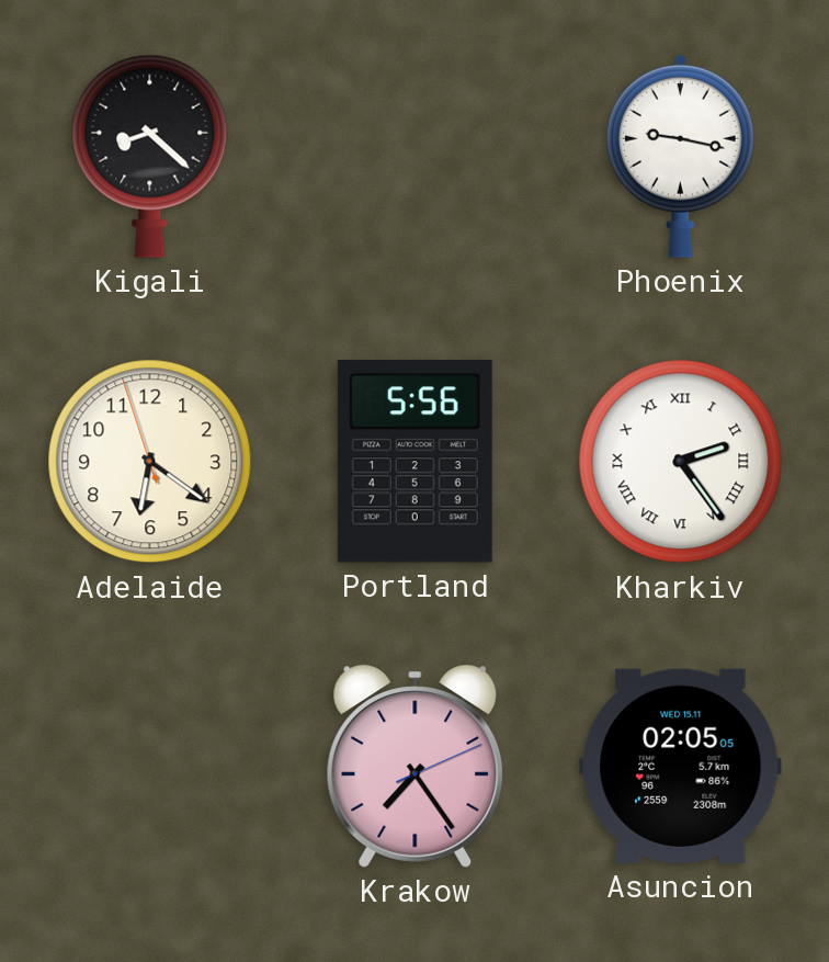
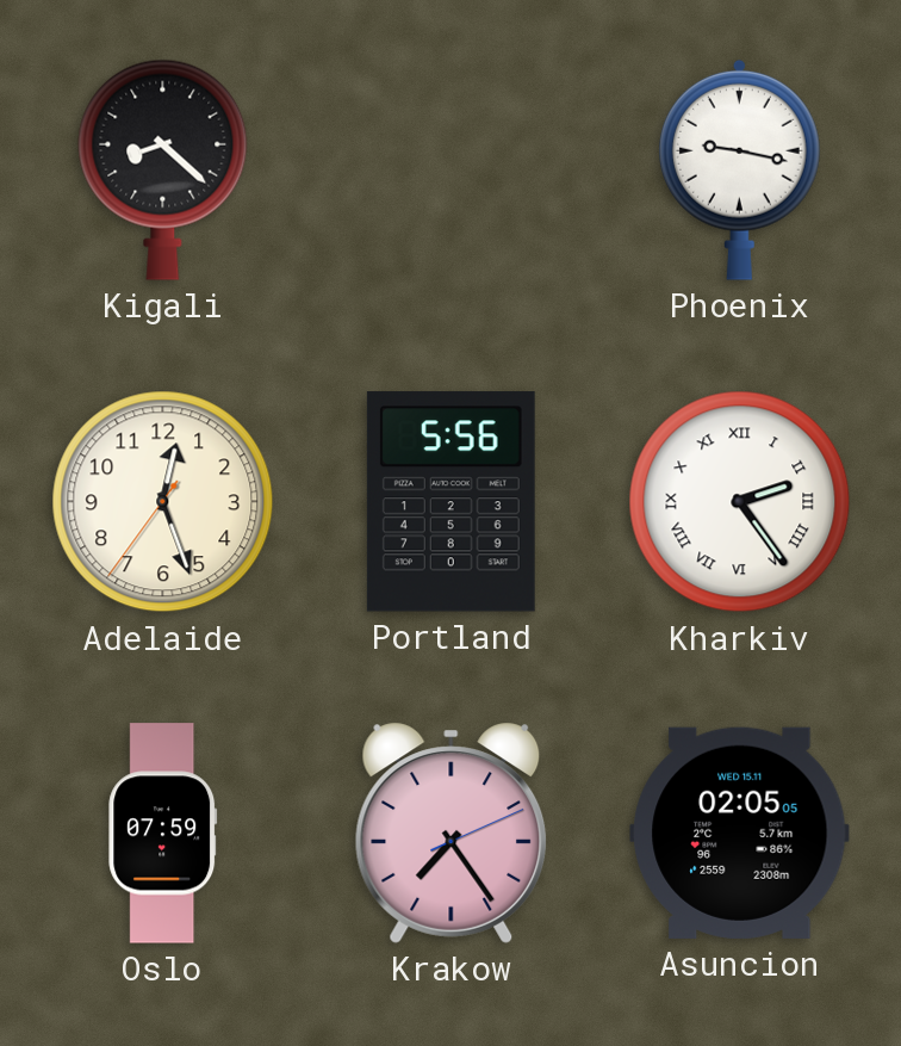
Adelaide: 6:20 -> 12:26 (163, 502)
Oslo: none -> 07:59 (163, 834)
